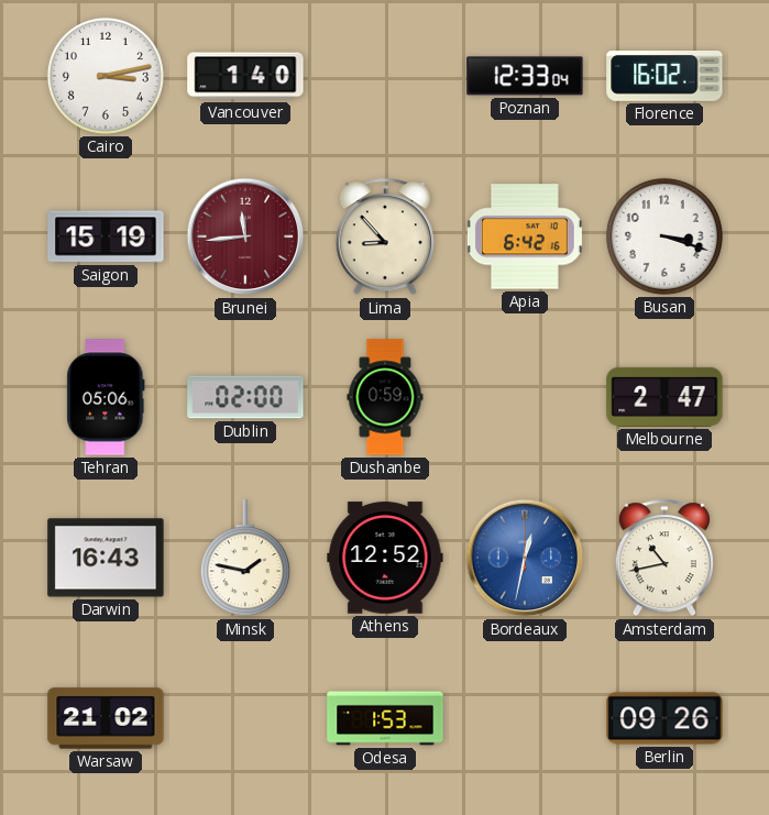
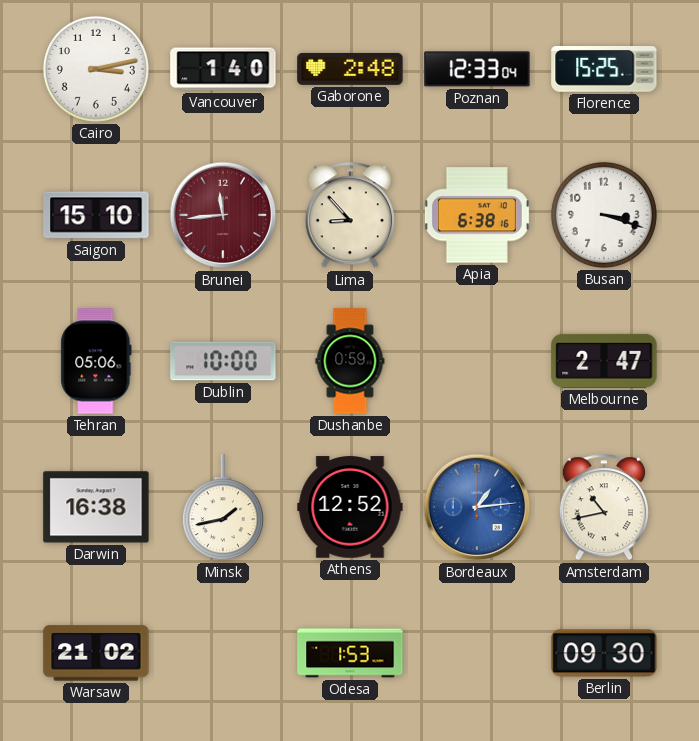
Gaborone: none -> 2:48 (350, 69)
Florence: 16:02 -> 15:25 (604, 70)
Saigon: 15:19 -> 15:10 (96, 215)
Apia: 6:42 -> 6:38 (477, 215)
Dublin: 02:00 -> 10:00 (223, 361)
Darwin: 16:43 -> 16:38 (96, 507)
Minsk: 1:47 -> 1:43 (223, 508)
Bordeaux: 12:32 -> 1:14 (477, 507)
Berlin: 09:26 -> 09:30 (604, 653)
